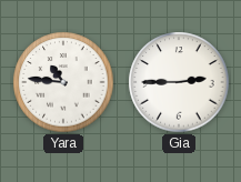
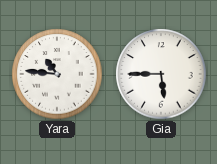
Gia: 2:45 -> 5:45 (161, 74)
